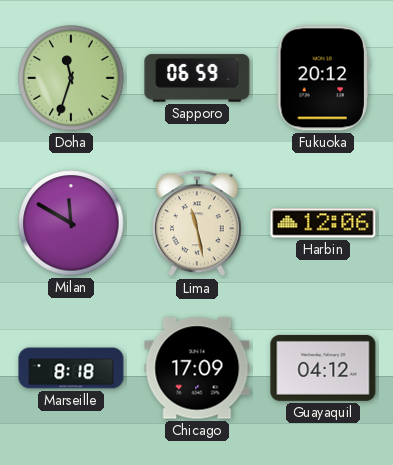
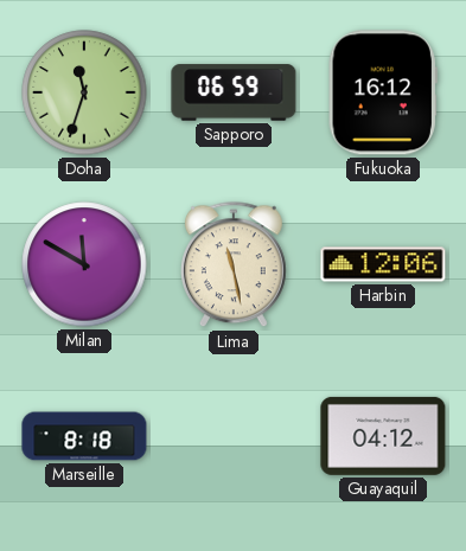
Fukuoka: 20:12 -> 16:12 (383, 92)
Chicago: 17:09 -> none (197, 368)
